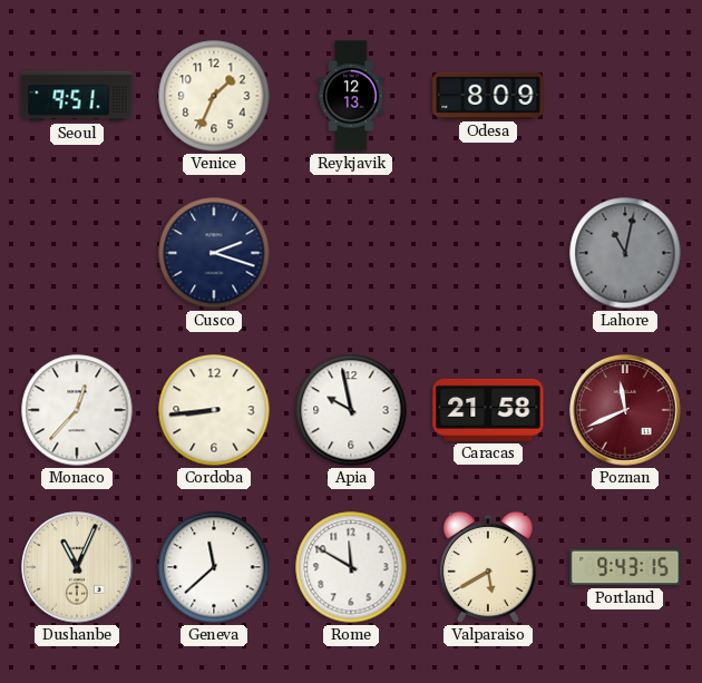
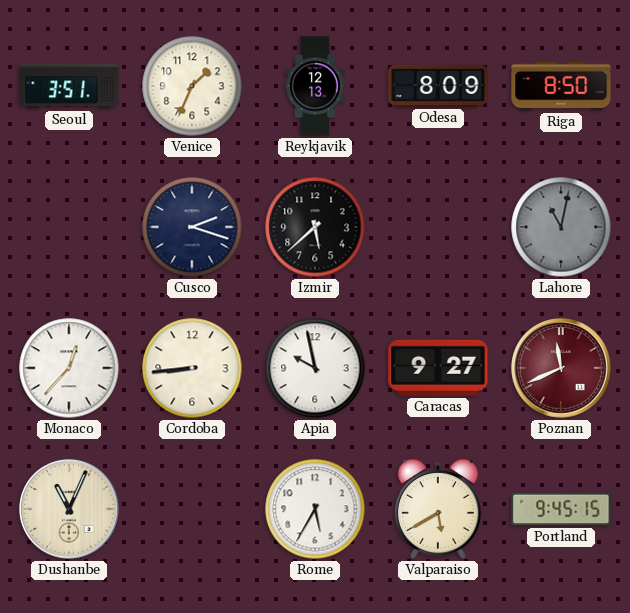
Seoul: 9:51 -> 3:51 (69, 86)
Riga: none -> 8:50 (561, 86)
Izmir: none -> 5:38 (315, 227)
Caracas: 21:58 -> 9:27 (438, 368)
Geneva: 11:38 -> none (214, 567)
Rome: 11:50 -> 5:35 (315, 509)
Portland: 9:43 -> 9:45 (561, 509)
